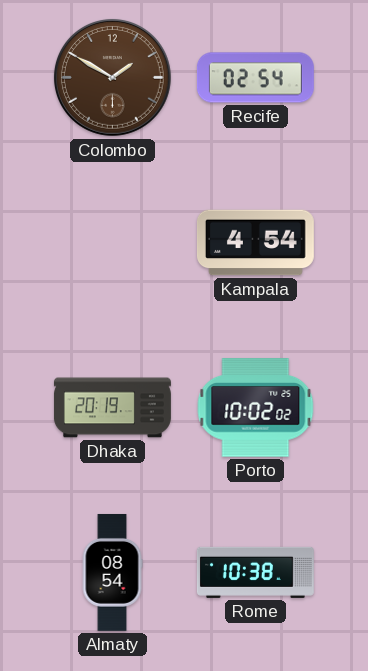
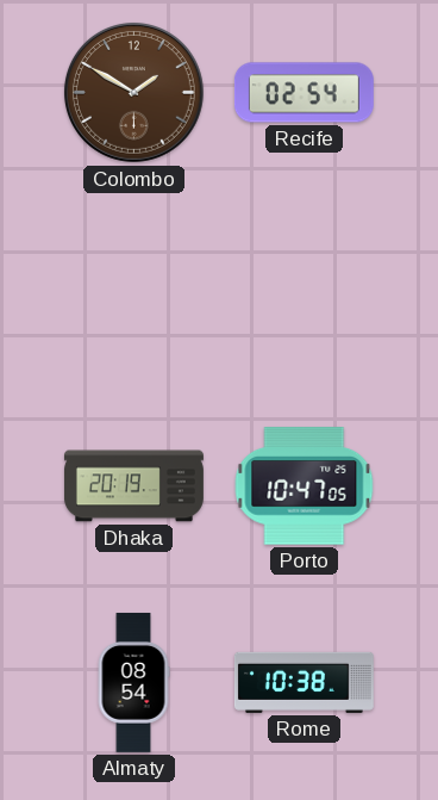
Kampala: 4:54 -> none (255, 243)
Porto: 10:02 -> 10:47 (305, 486)
